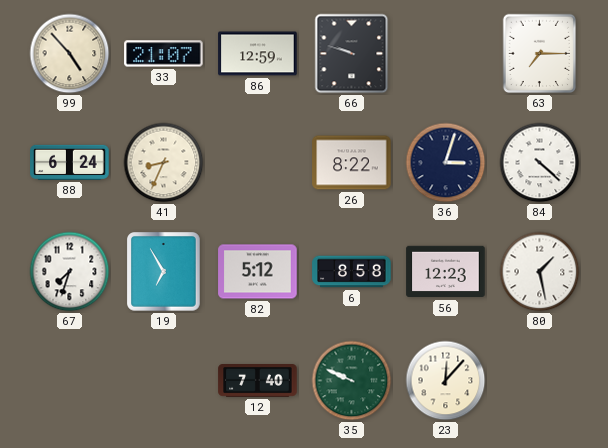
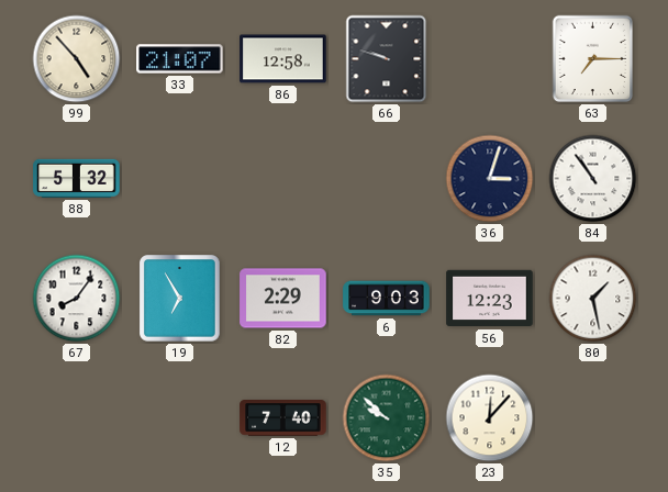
86: 12:59 -> 12:58 (283, 59)
88: 6:24 -> 5:32 (77, 178)
41: 8:34 -> none (164, 163)
26: 8:22 -> none (352, 163)
84: 4:22 -> 10:54 (593, 179)
67: 7:33 -> 8:06 (77, 299)
82: 5:12 -> 2:29 (283, 299)
6: 8:58 -> 9:03 (387, 299)
35: 9:49 -> 9:52 (387, 418)
